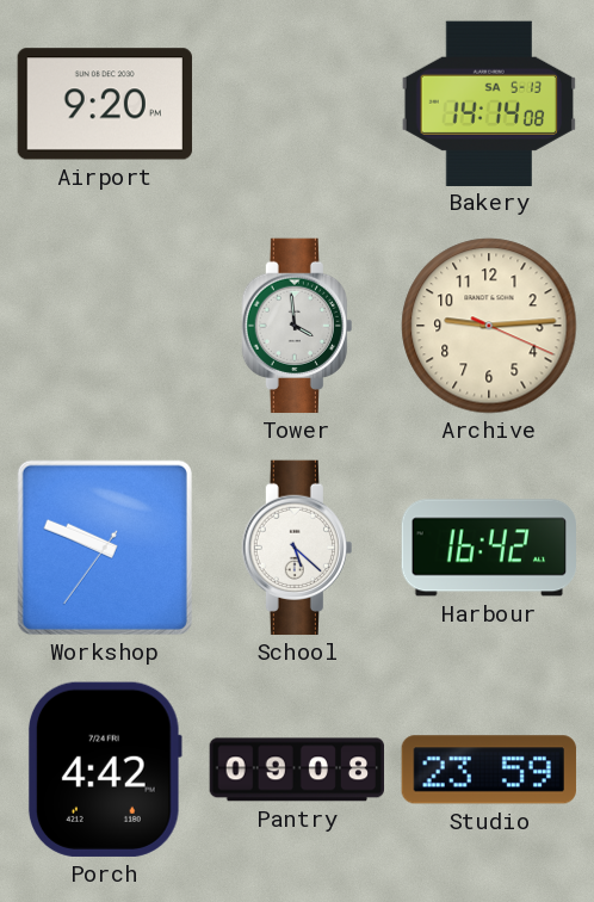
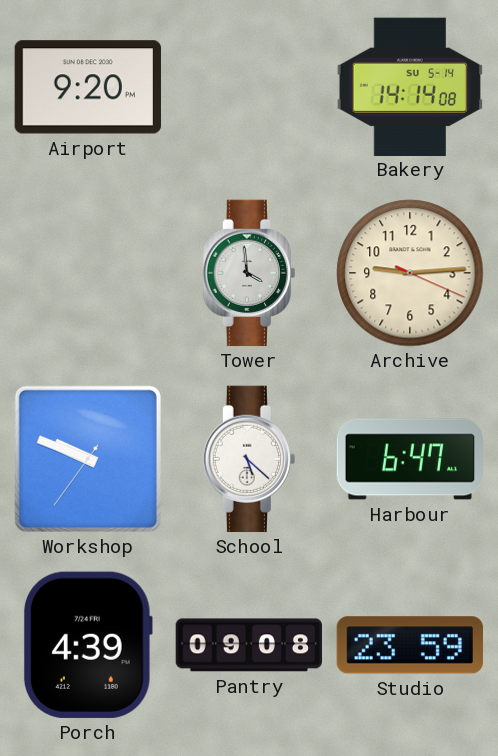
Bakery date: SA 5-13 -> SU 5-14 (409, 86)
Harbour: 16:42 -> 6:47 (409, 459)
Porch: 4:42 -> 4:39 (88, 645)
